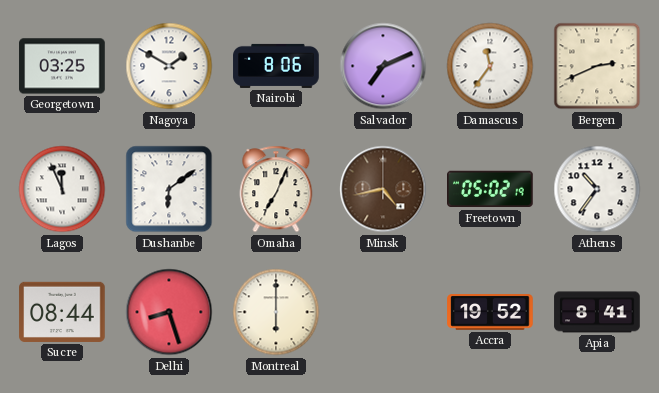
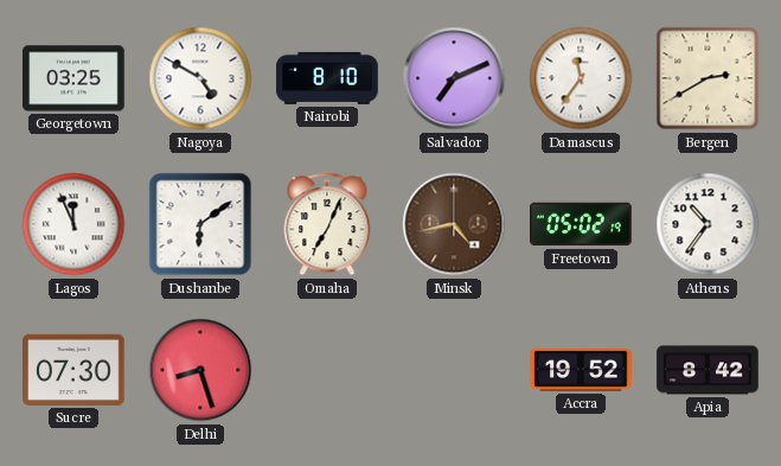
Nagoya: 1:50 -> 4:50 (200, 78)
Nairobi: 8:06 -> 8:10 (327, 78)
Bergen: 2:41 -> 2:40 (708, 78)
Sucre: 08:44 -> 07:30 (73, 370)
Montreal: 6:00 -> none (276, 312)
Apia: 8:41 -> 8:42 (708, 370)
